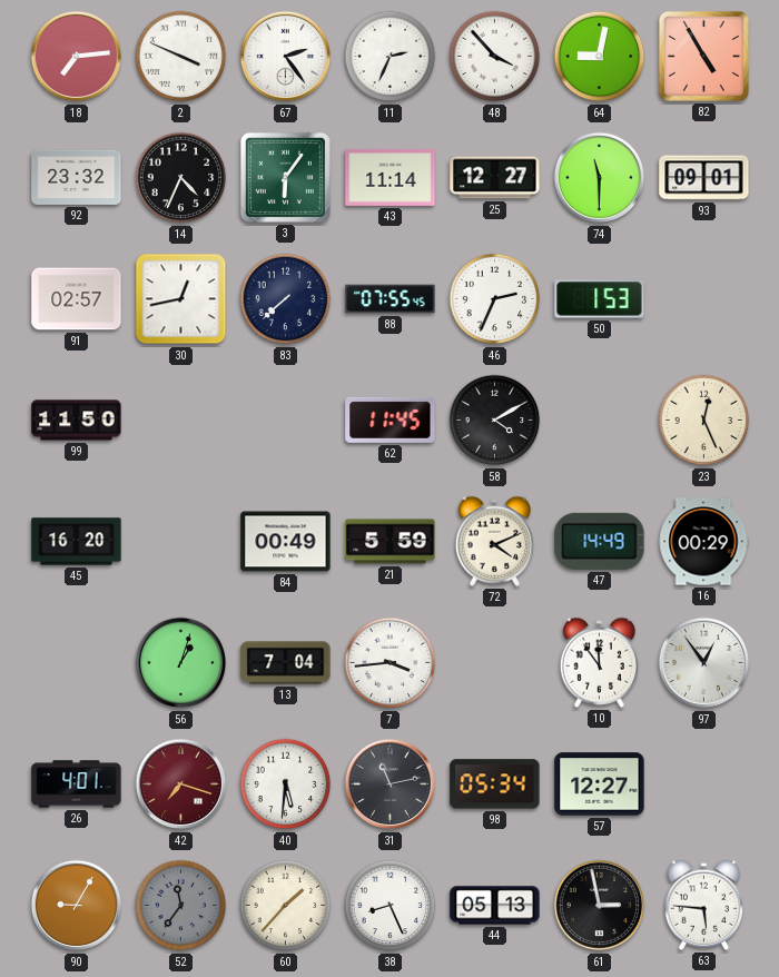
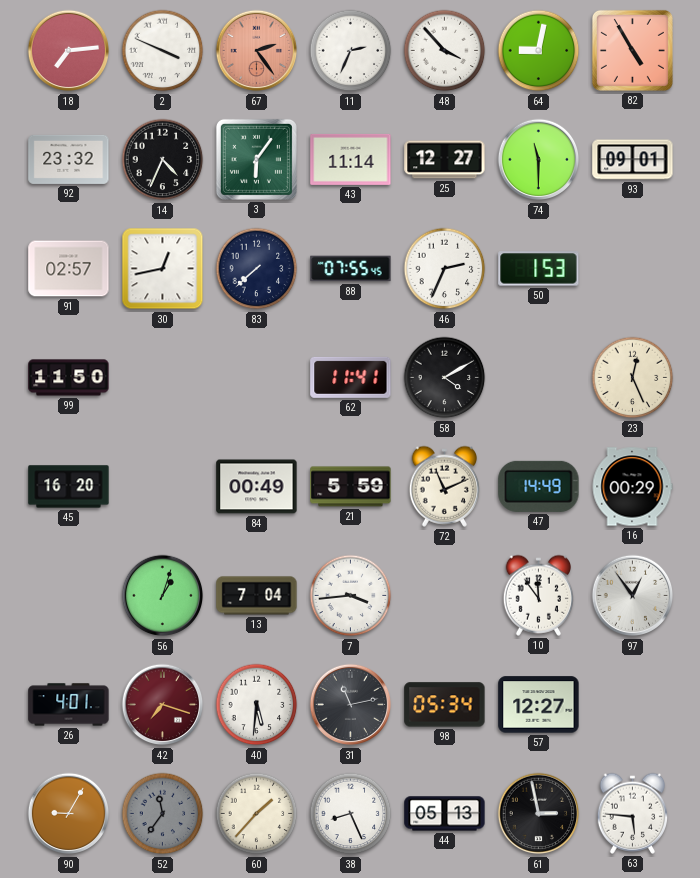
67 dial: white -> salmon (257, 51)
62: 11:45 -> 11:41 (351, 377)
72: 4:11 -> 11:11 (444, 486)
